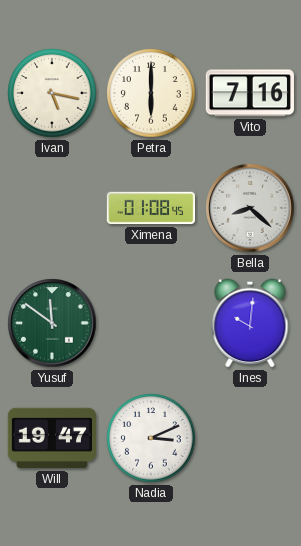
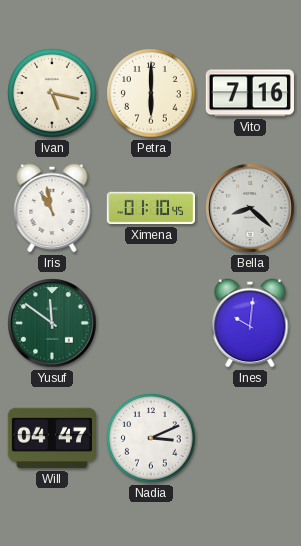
Iris: none -> 10:58 (52, 208)
Ximena: 01:08 -> 01:10 (151, 208)
Will: 19:47 -> 04:47 (51, 438)
